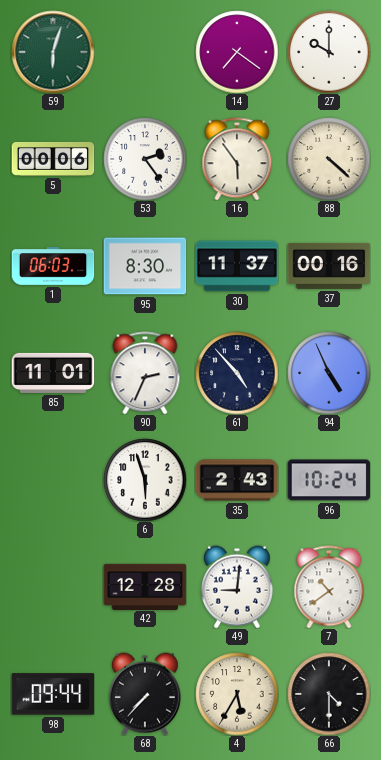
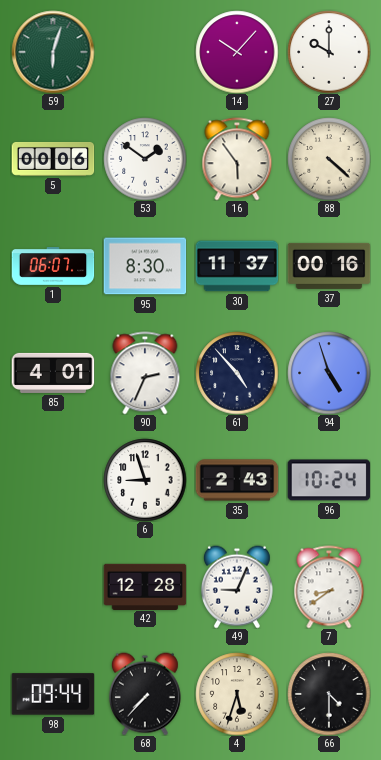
14: 7:21 -> 10:07 (237, 52)
53: 2:24 -> 1:51 (145, 159)
1: 06:03 -> 06:07 (53, 266)
85: 11:01 -> 4:01 (53, 373)
94: 4:56 -> 4:57 (329, 373)
6: 5:57 -> 8:57 (145, 480)
49: 9:01 -> 9:04 (237, 587)
7: 10:39 -> 8:39 (329, 587)
4: 5:35 -> 5:33 (237, 694)
